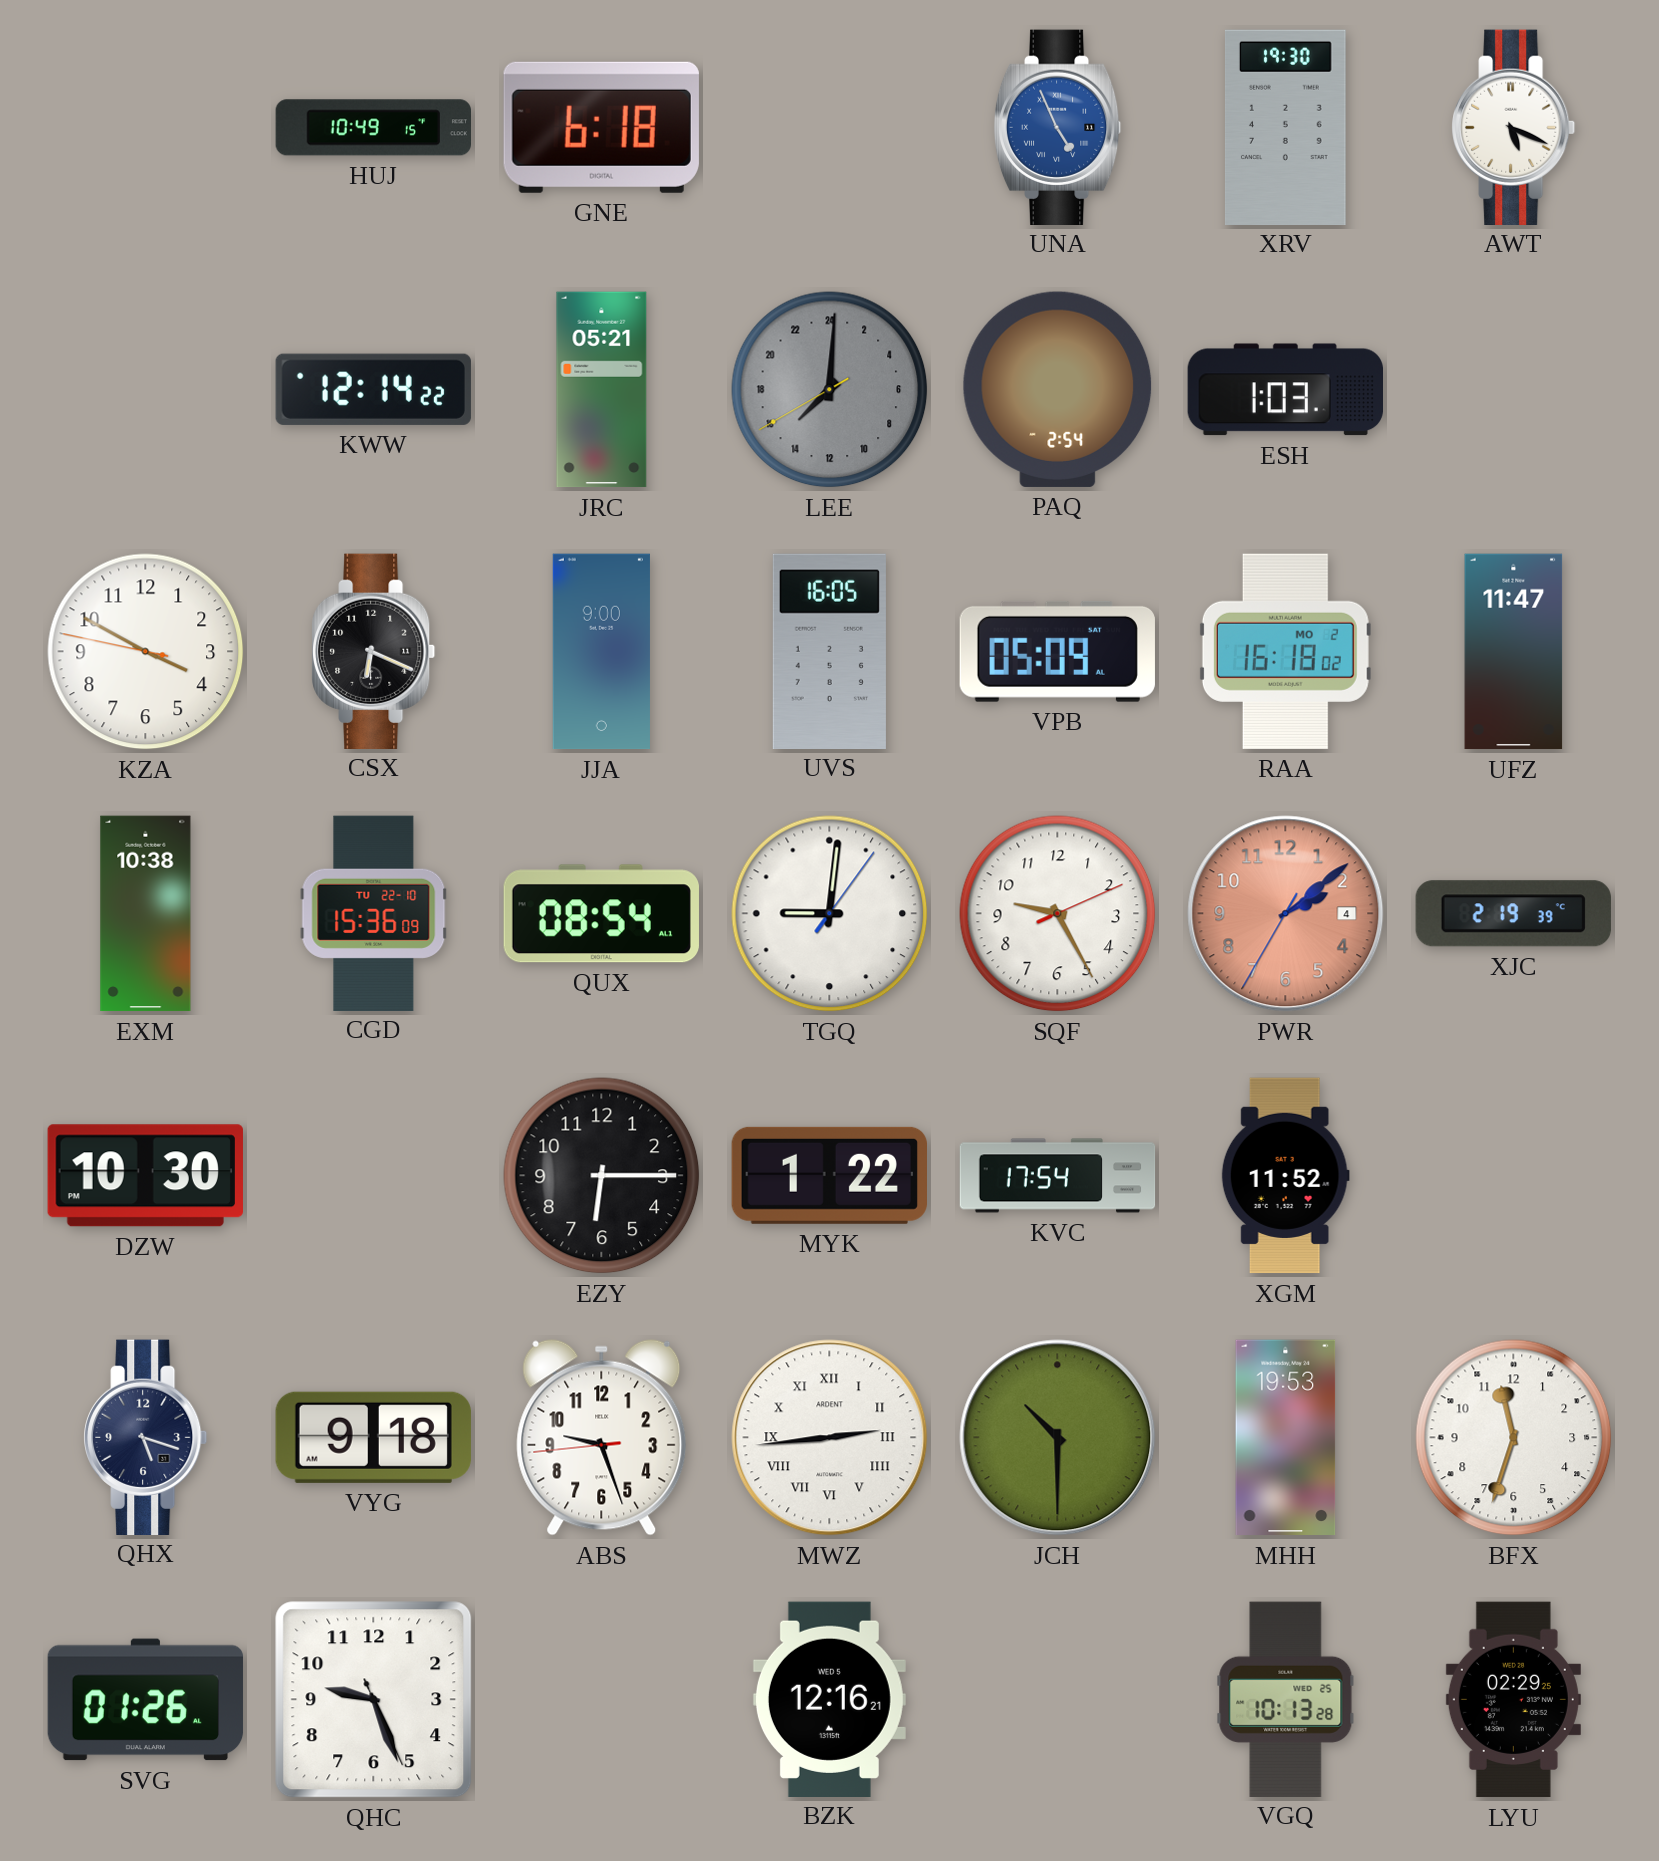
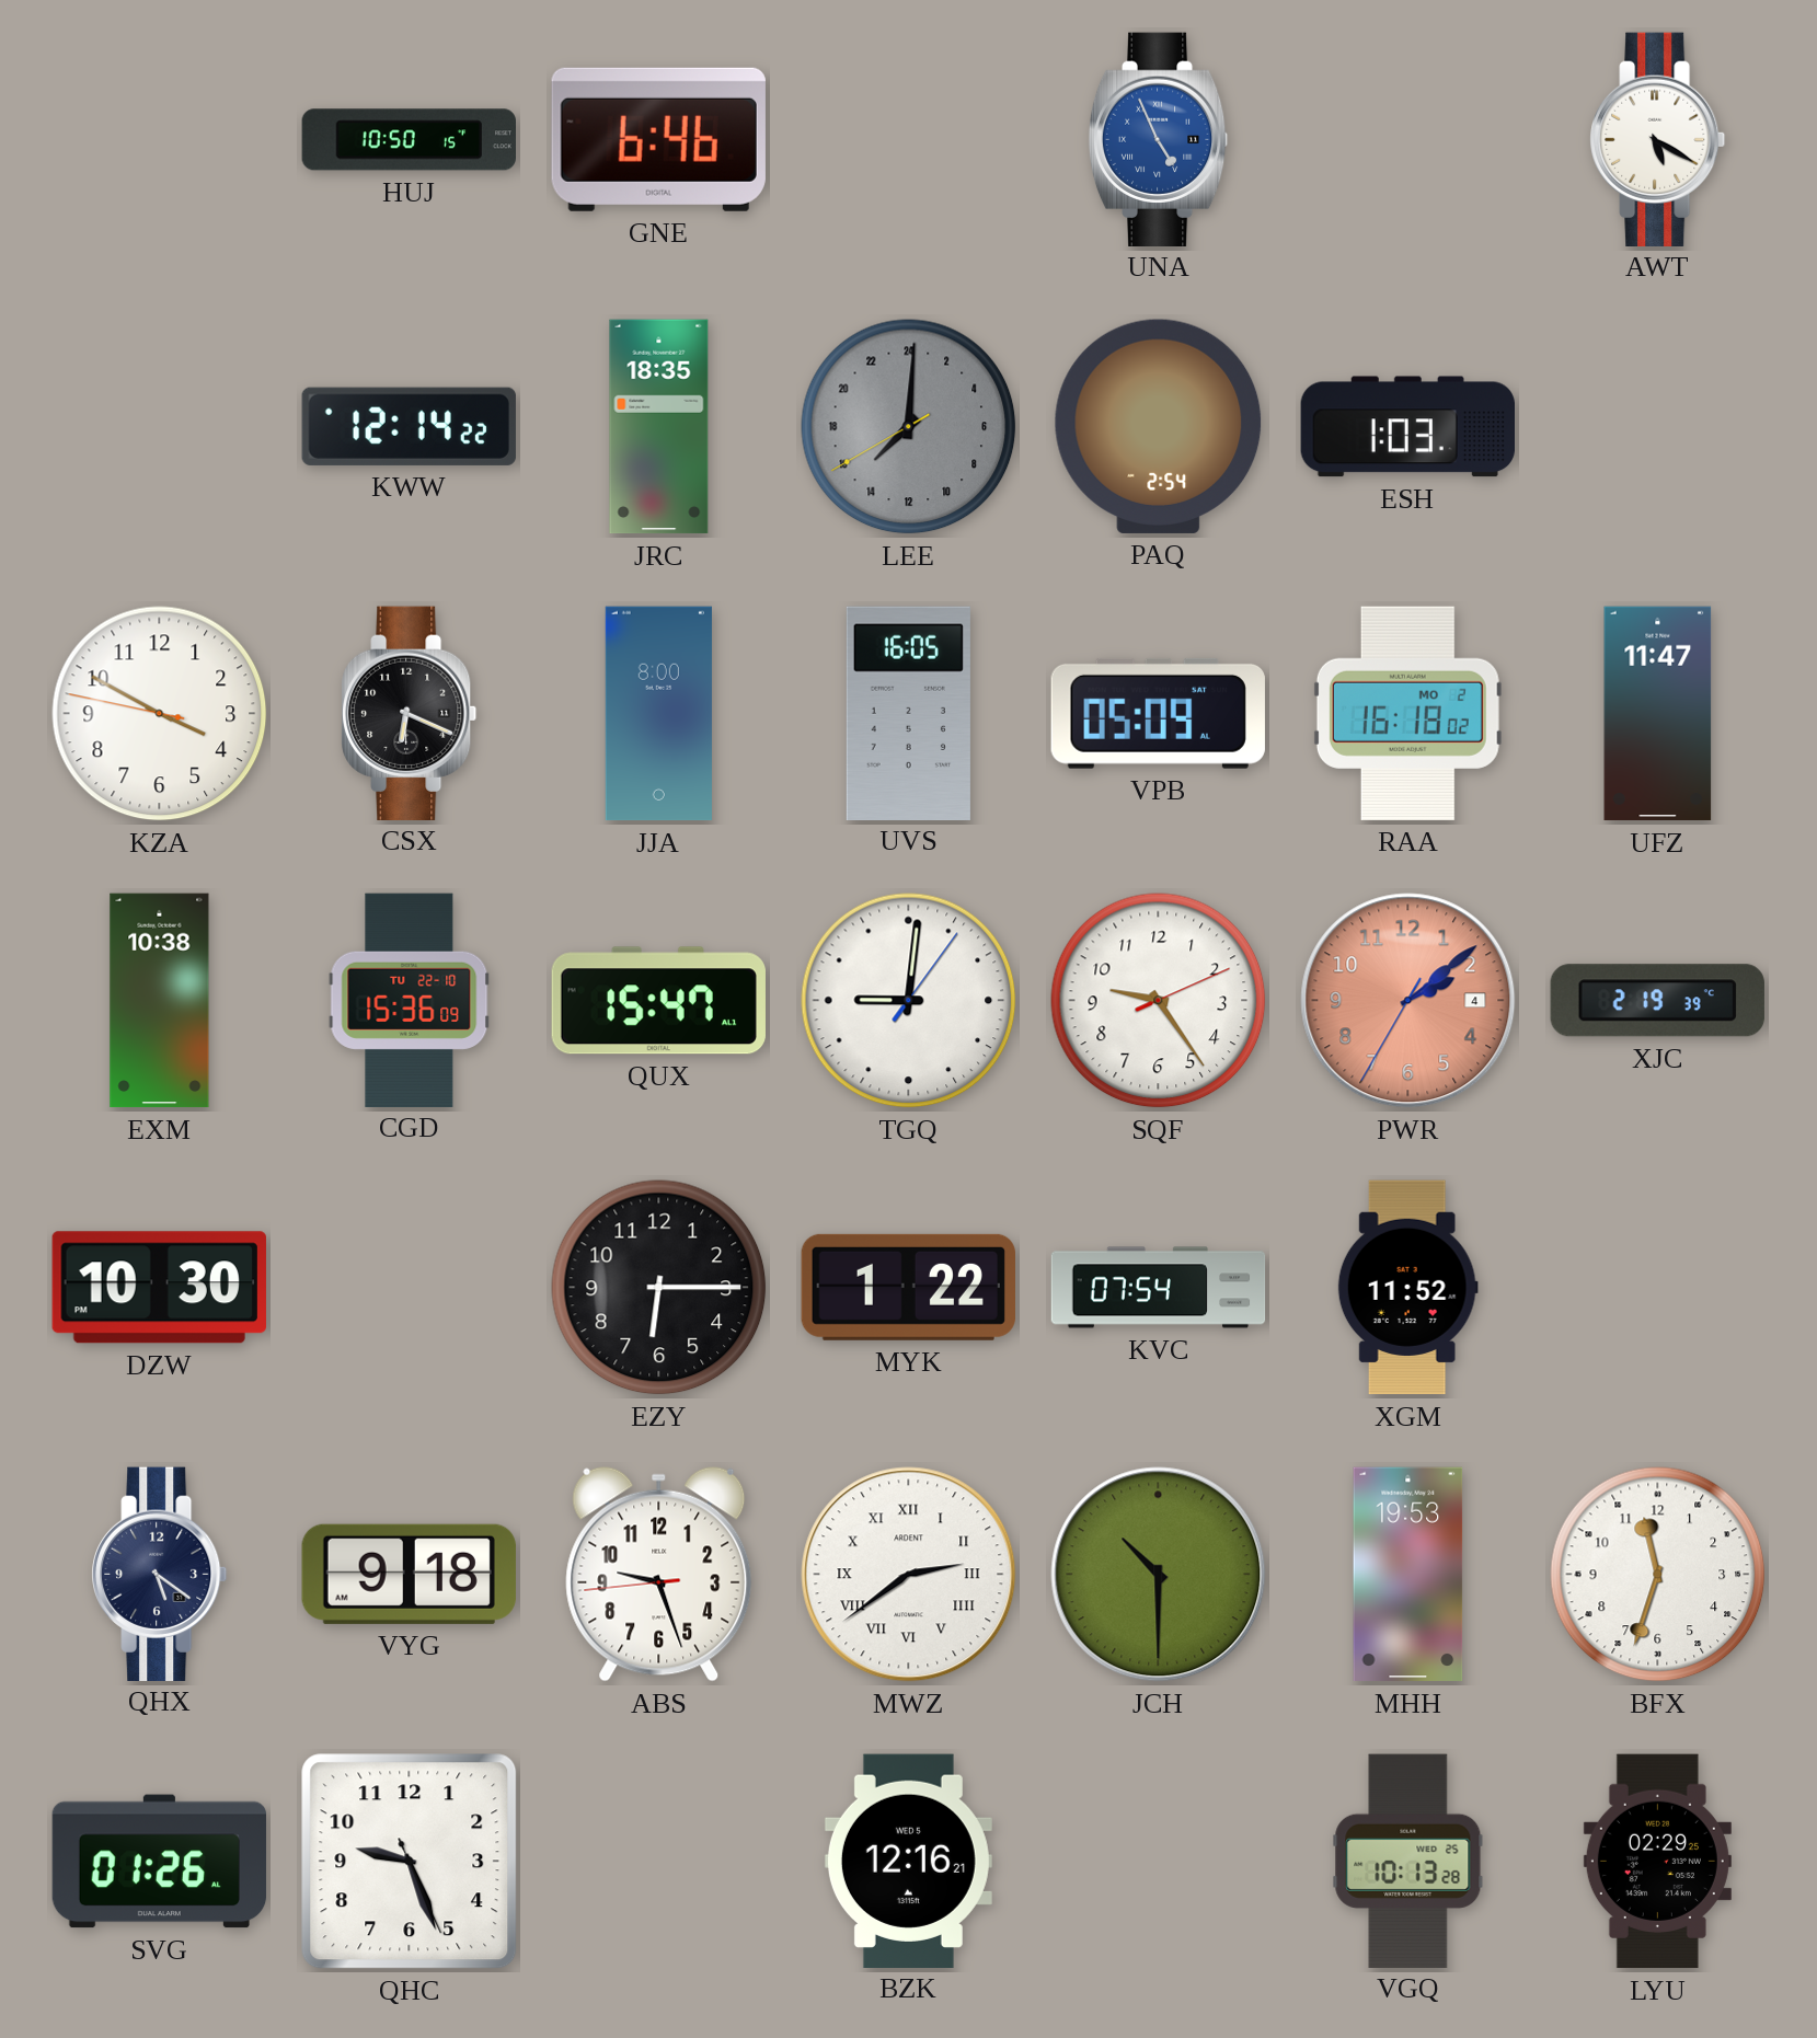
HUJ: 10:49 -> 10:50 (409, 140)
GNE: 6:18 -> 6:46 (658, 139)
XRV: 19:30 -> none (1285, 127)
AWT: 5:19 -> 5:20 (1658, 139)
JRC: 05:21 -> 18:35 (659, 427)
JJA: 9:00 -> 8:00 (658, 714)
QUX: 08:54 -> 15:47 (658, 1001)
SQF: 9:25 -> 9:24 (1159, 1001)
KVC: 17:54 -> 07:54 (1159, 1288)
QHX: 5:18 -> 5:21 (160, 1574)
MWZ: 2:44 -> 2:39 (909, 1575)
